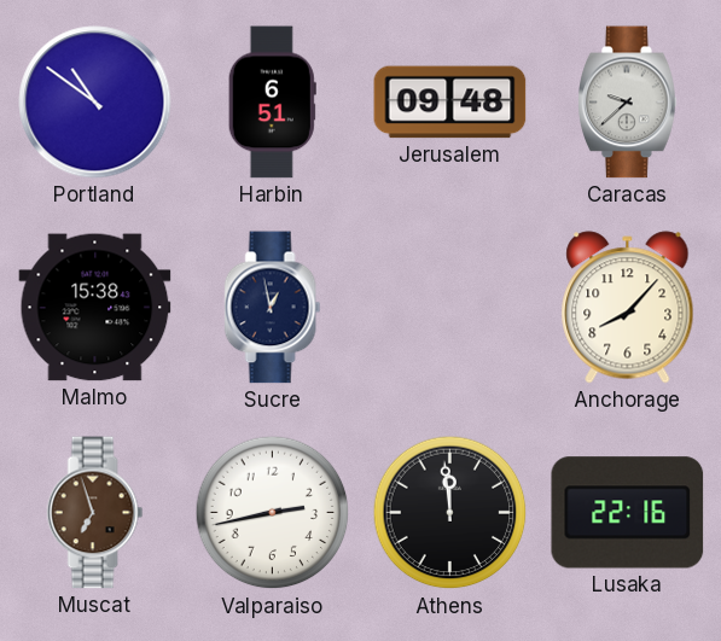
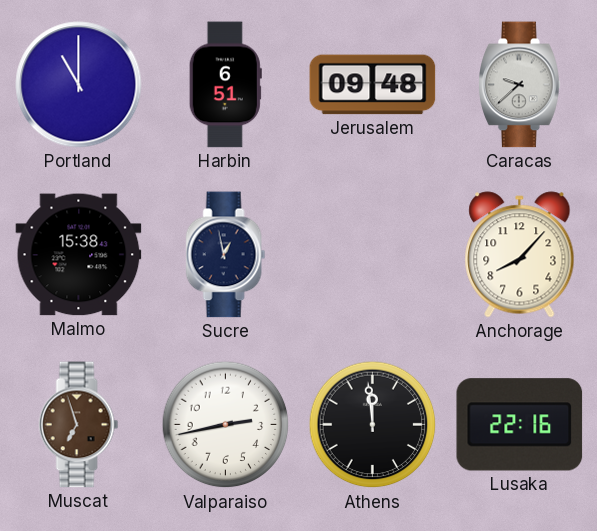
Portland: 10:51 -> 11:00 (79, 85)
